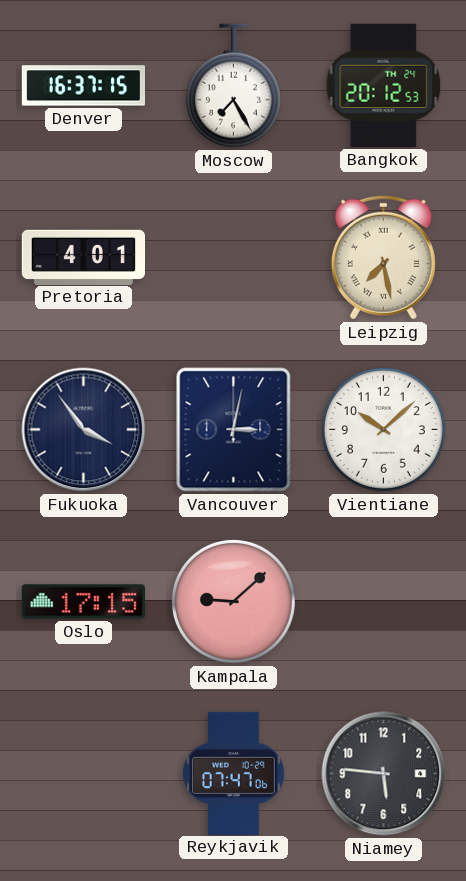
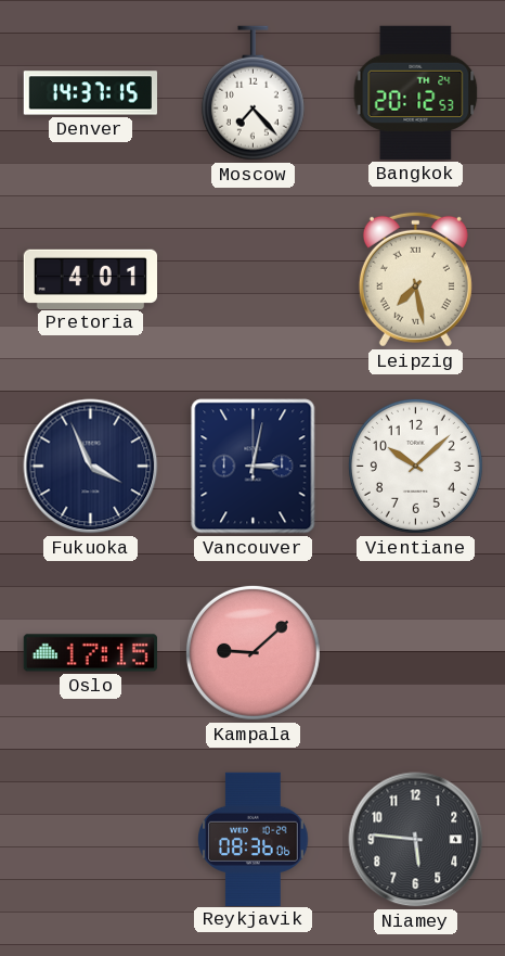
Denver: 16:37 -> 14:37 (90, 93)
Moscow: 7:25 -> 7:23 (252, 93)
Fukuoka: 3:54 -> 3:56 (91, 467)
Reykjavik: 07:47 -> 08:36 (254, 839)
